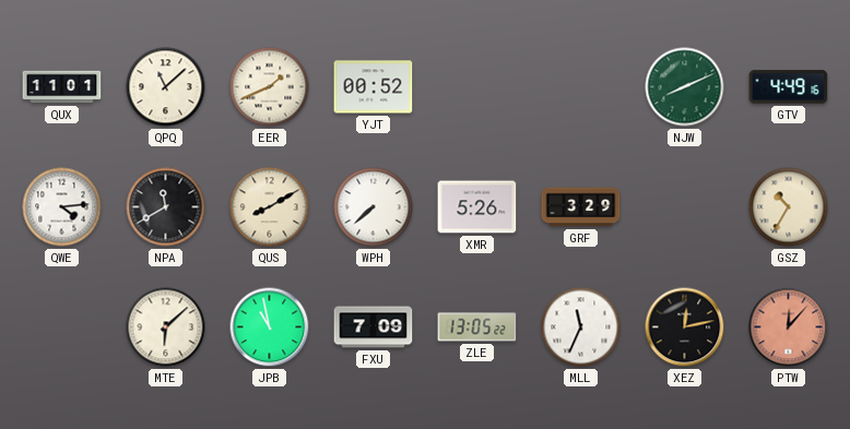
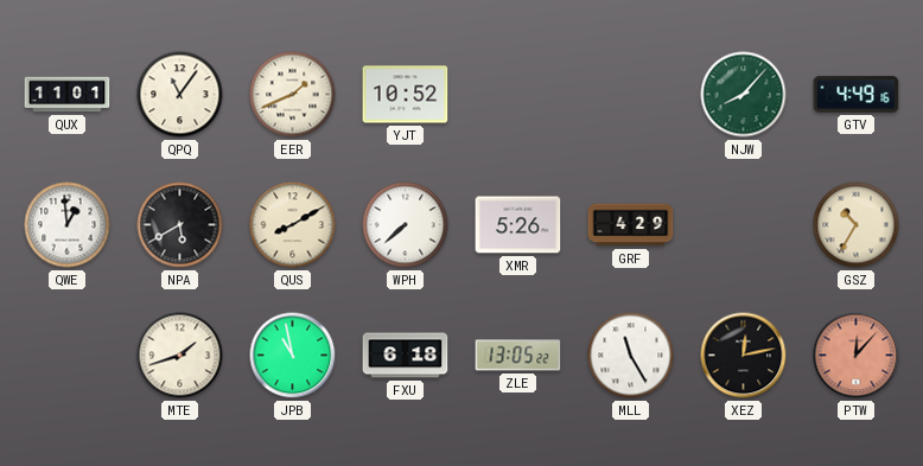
QPQ: 11:08 -> 11:06 (180, 95)
YJT: 00:52 -> 10:52 (406, 95)
NJW: 8:11 -> 8:07 (744, 95)
QWE: 4:14 -> 12:59 (68, 225)
NPA: 11:40 -> 5:40 (180, 225)
GRF: 3:29 -> 4:29 (631, 225)
MTE: 6:08 -> 1:42 (180, 356)
FXU: 7:09 -> 6:18 (406, 356)
MLL: 11:34 -> 11:25 (631, 356)
